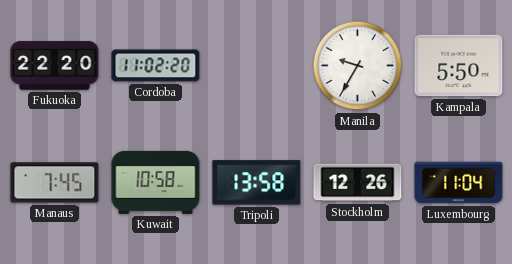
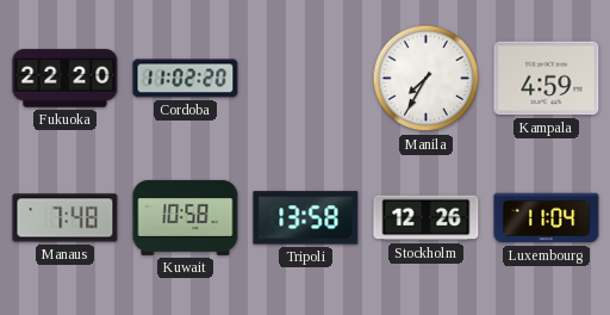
Manila: 9:35 -> 7:35 (427, 79)
Kampala: 5:50 -> 4:59 (547, 79)
Manaus: 7:45 -> 7:48 (66, 218)
